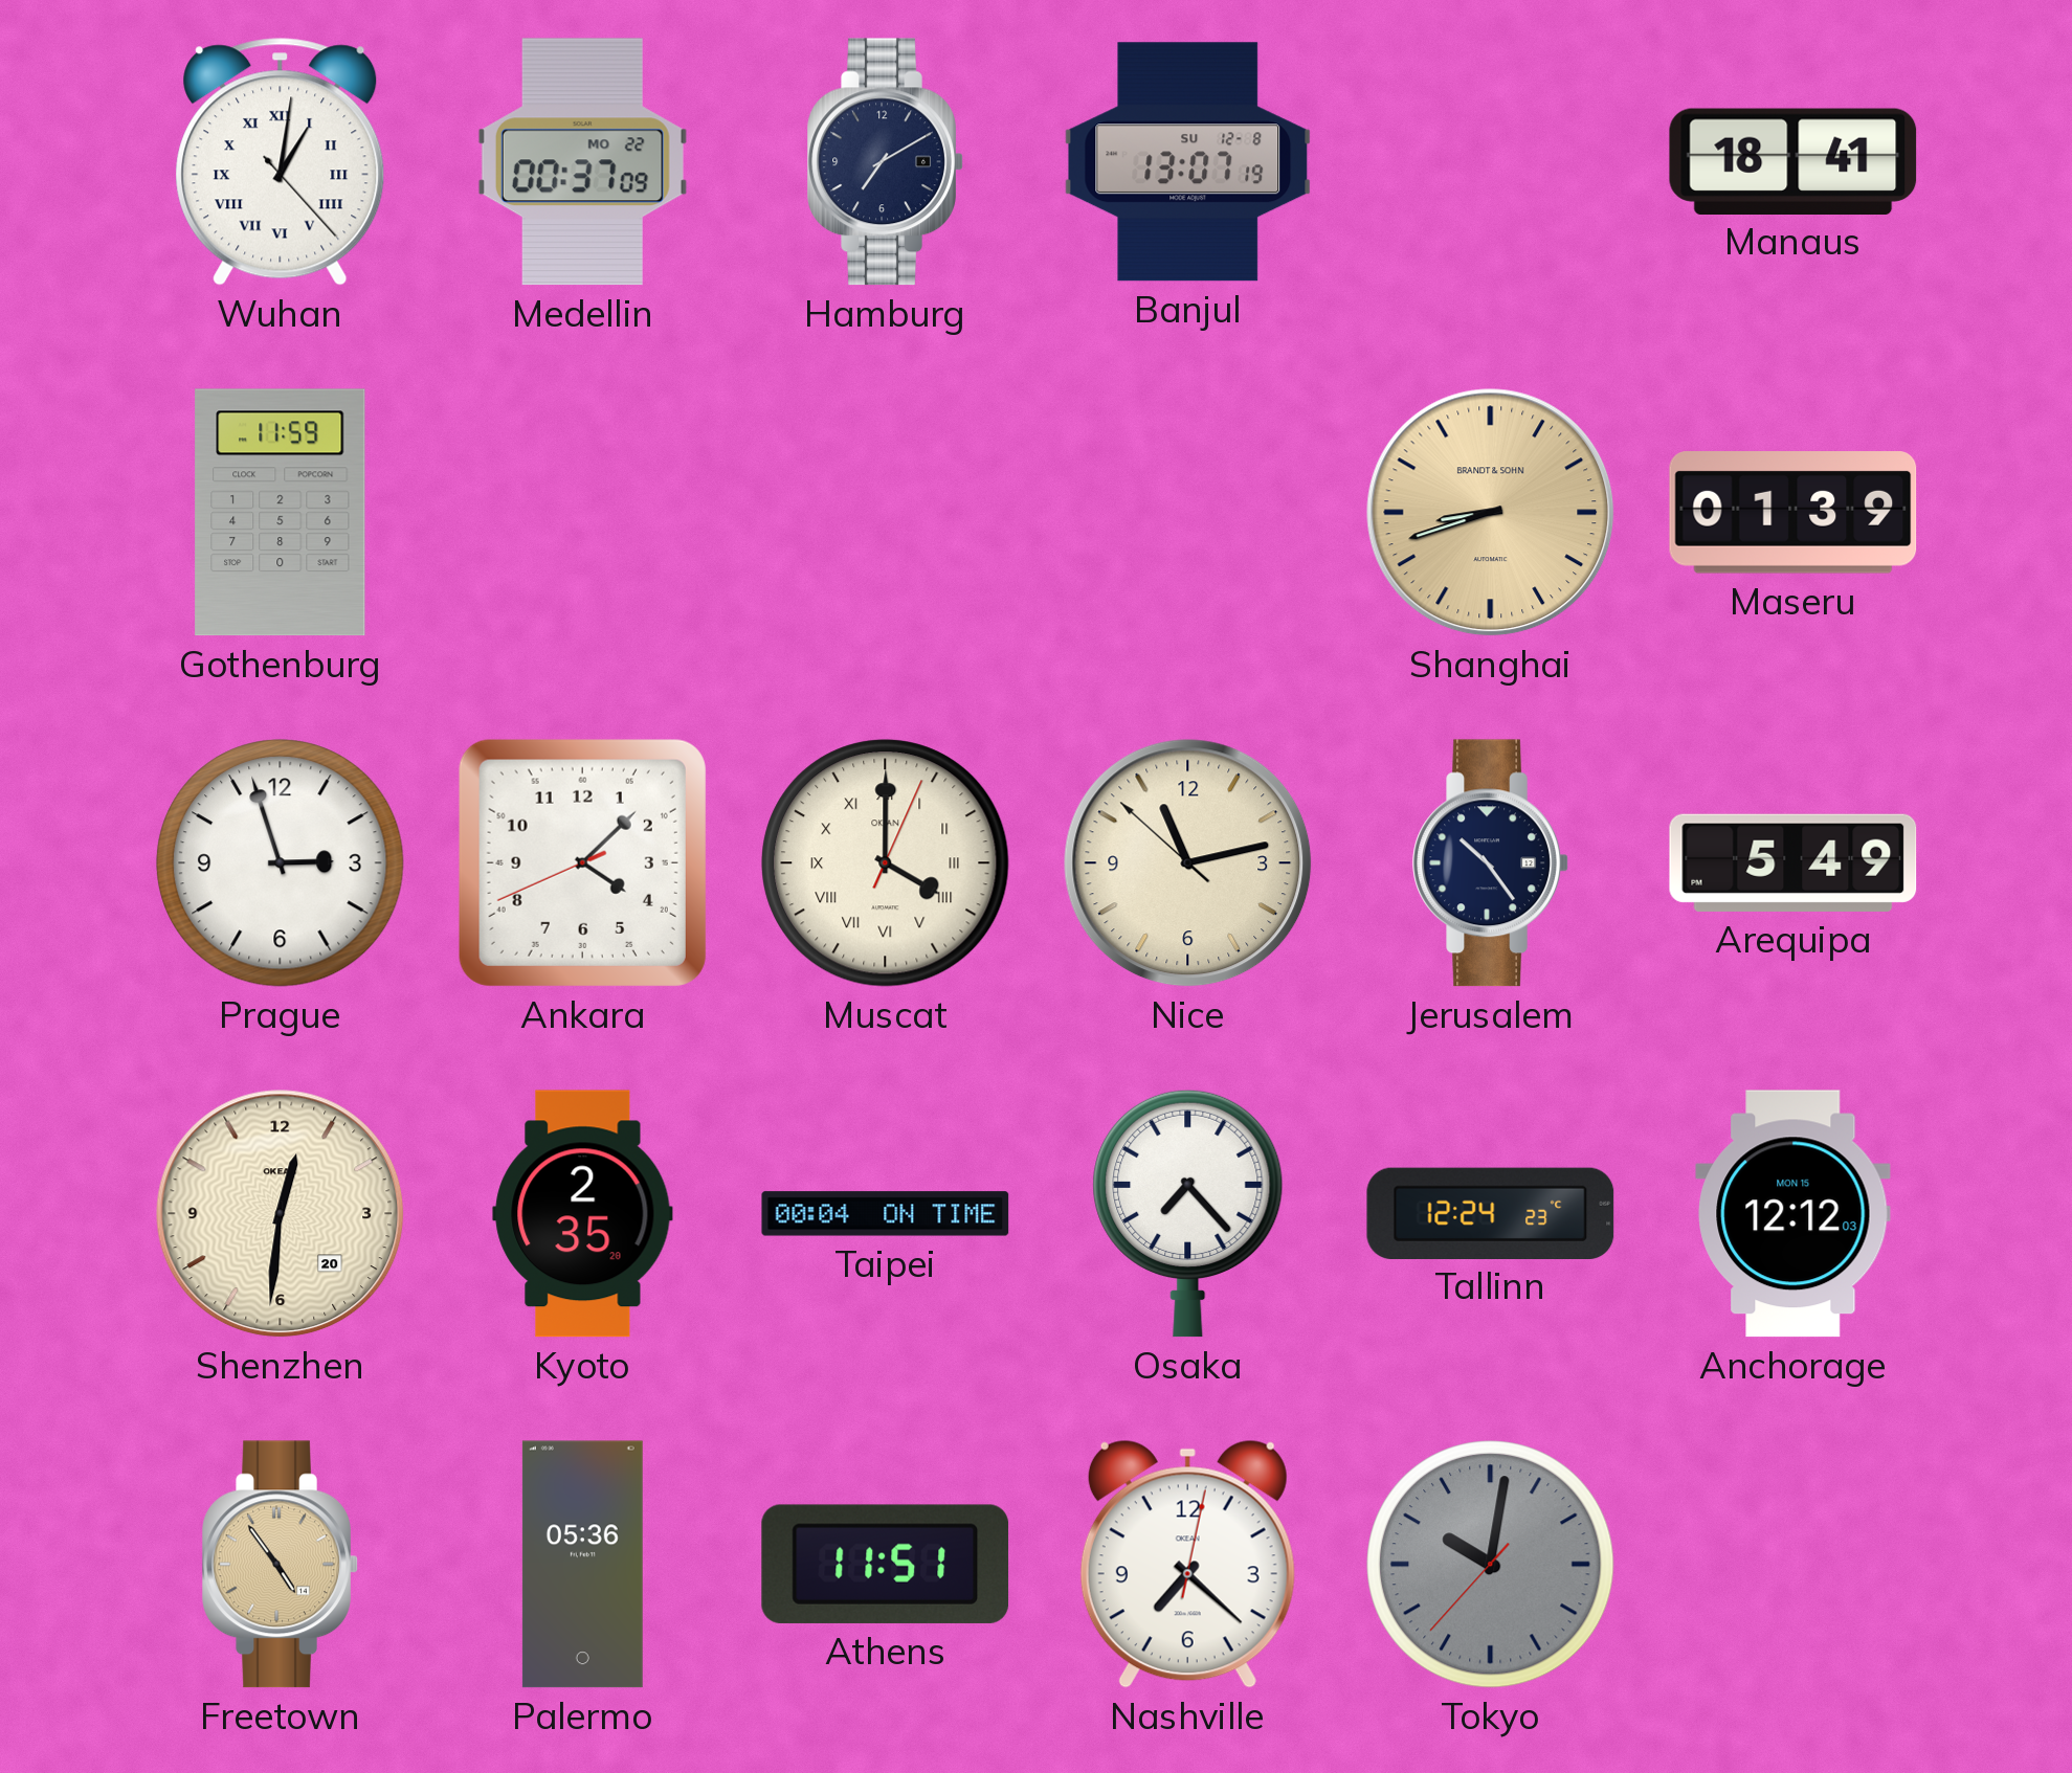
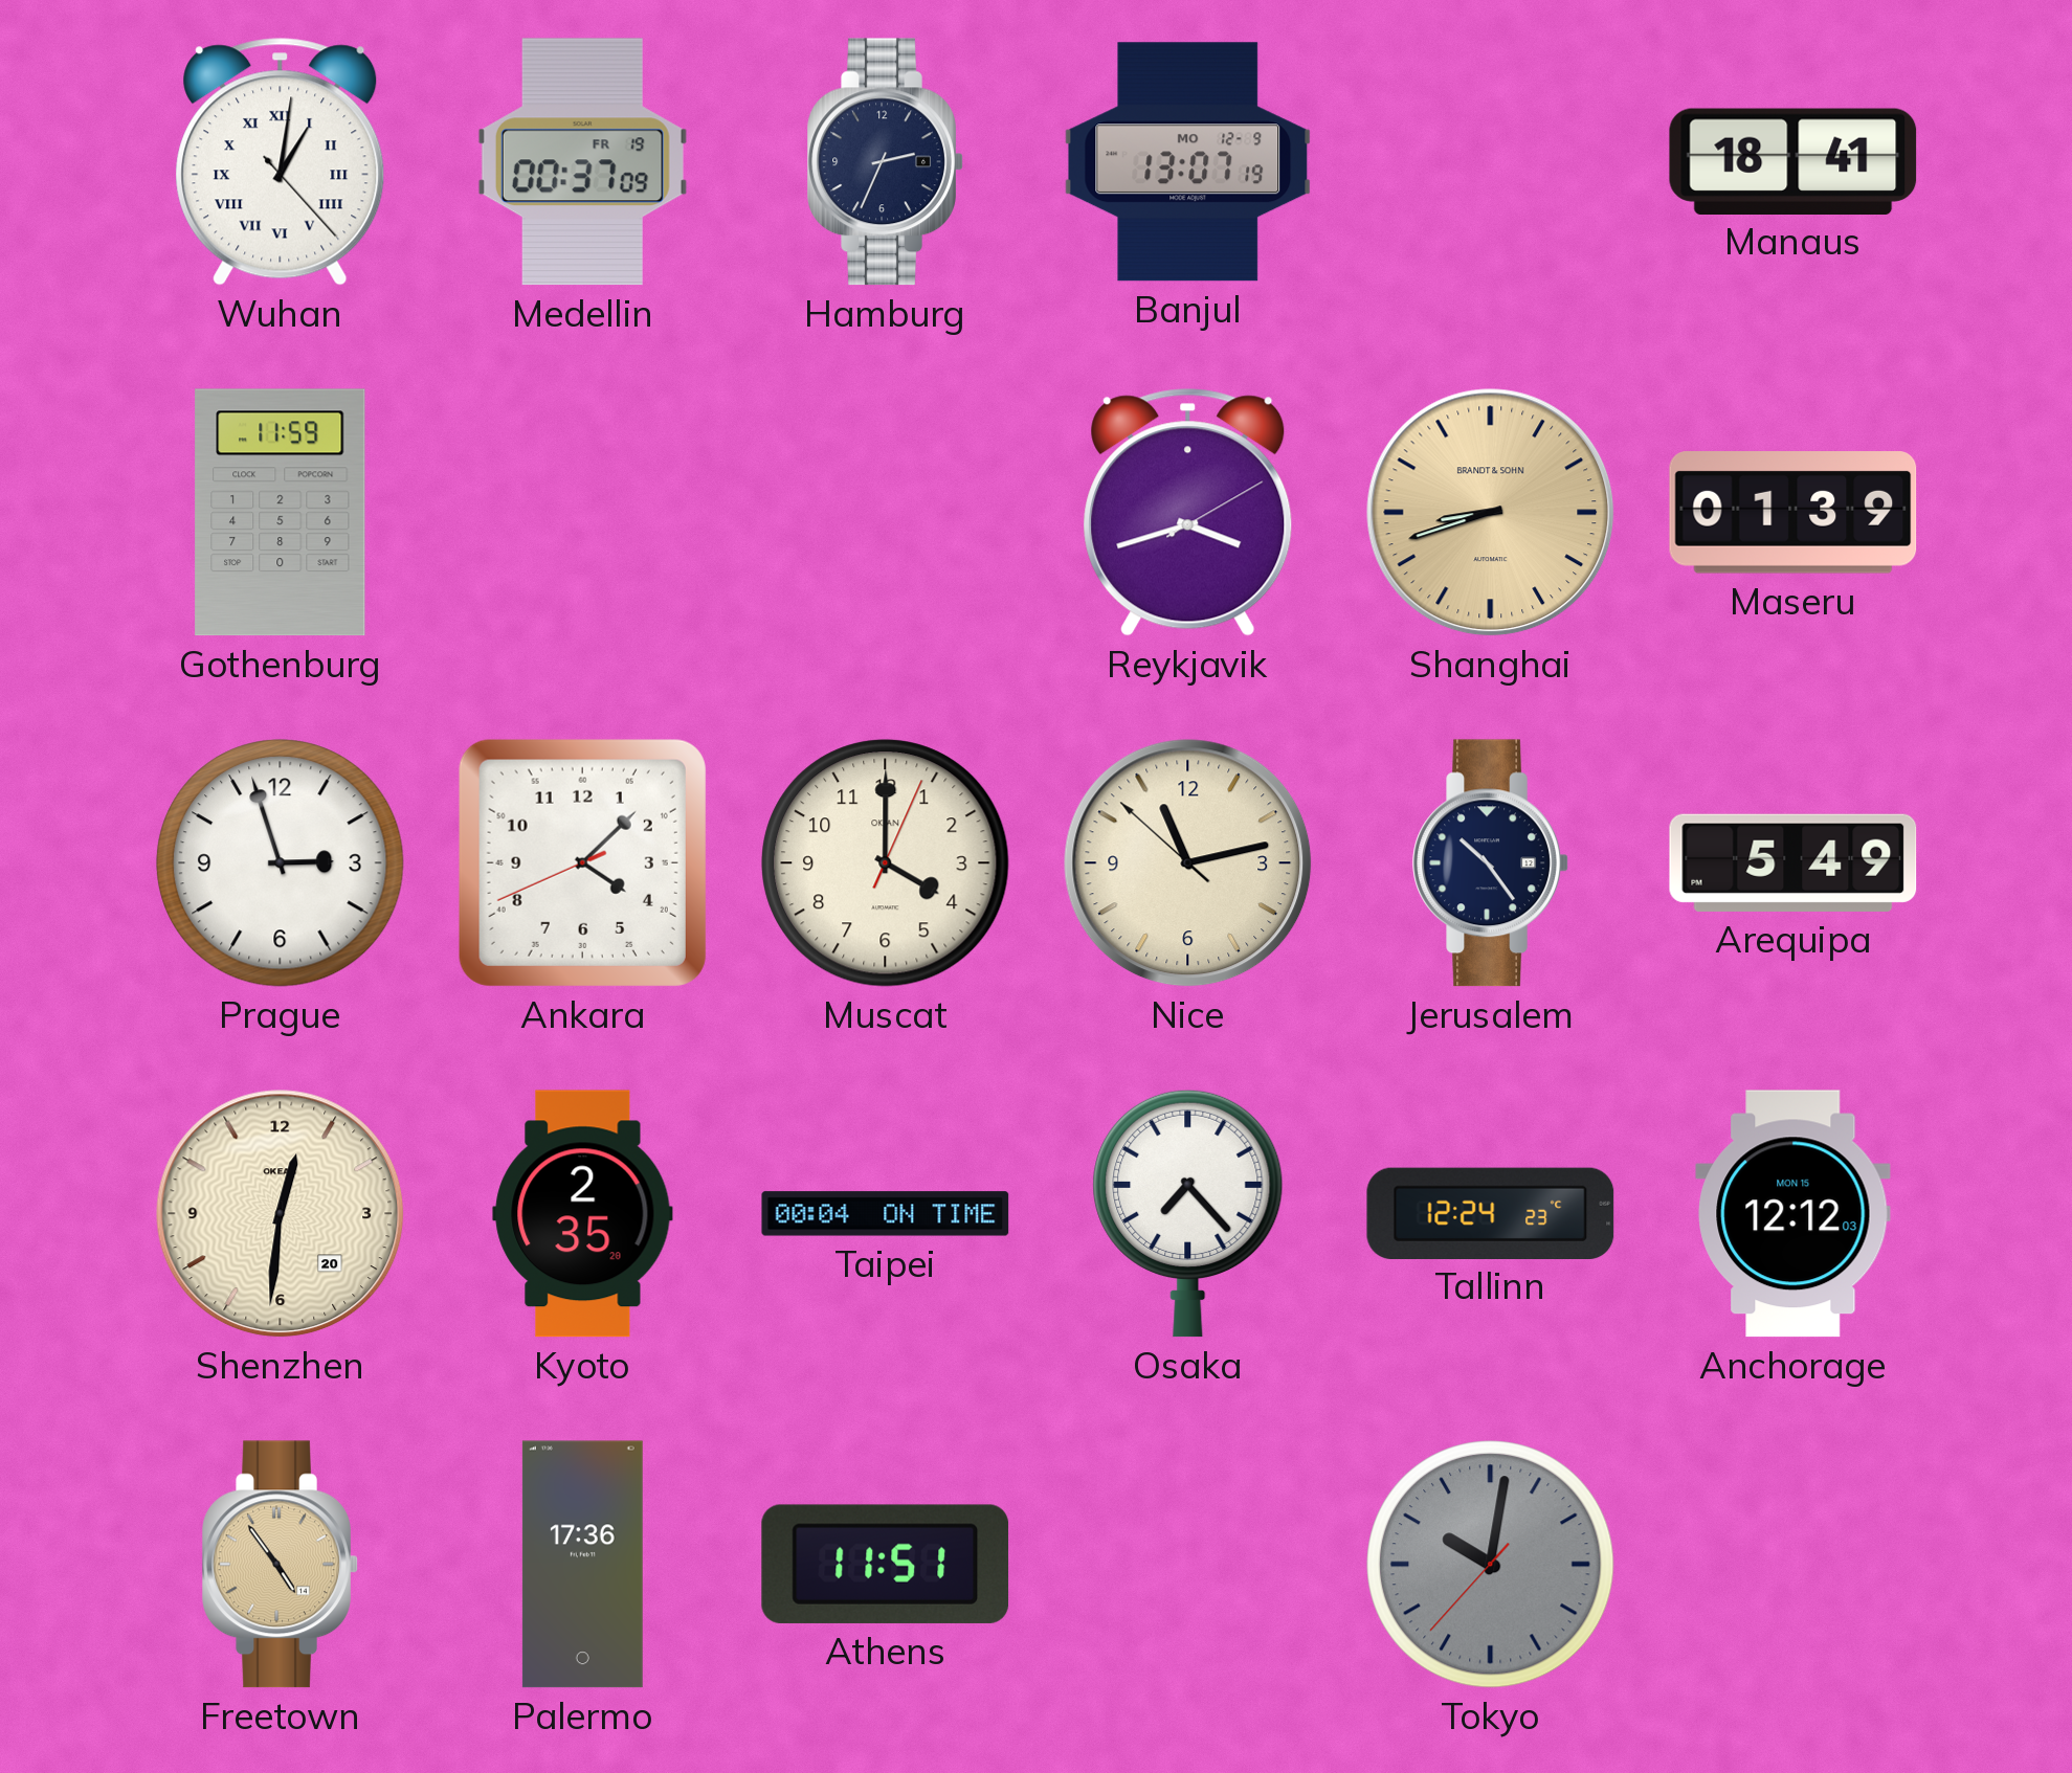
Medellin date: MO 22 -> FR 19 (582, 162)
Hamburg: 7:10 -> 2:34 (886, 162)
Banjul date: SU 12-8 -> MO 12-9 (1188, 162)
Reykjavik: none -> 3:42 (1188, 513)
Muscat numerals: Roman -> Arabic (886, 863)
Palermo: 05:36 -> 17:36 (582, 1565)
Nashville: 7:22 -> none (1187, 1564)
